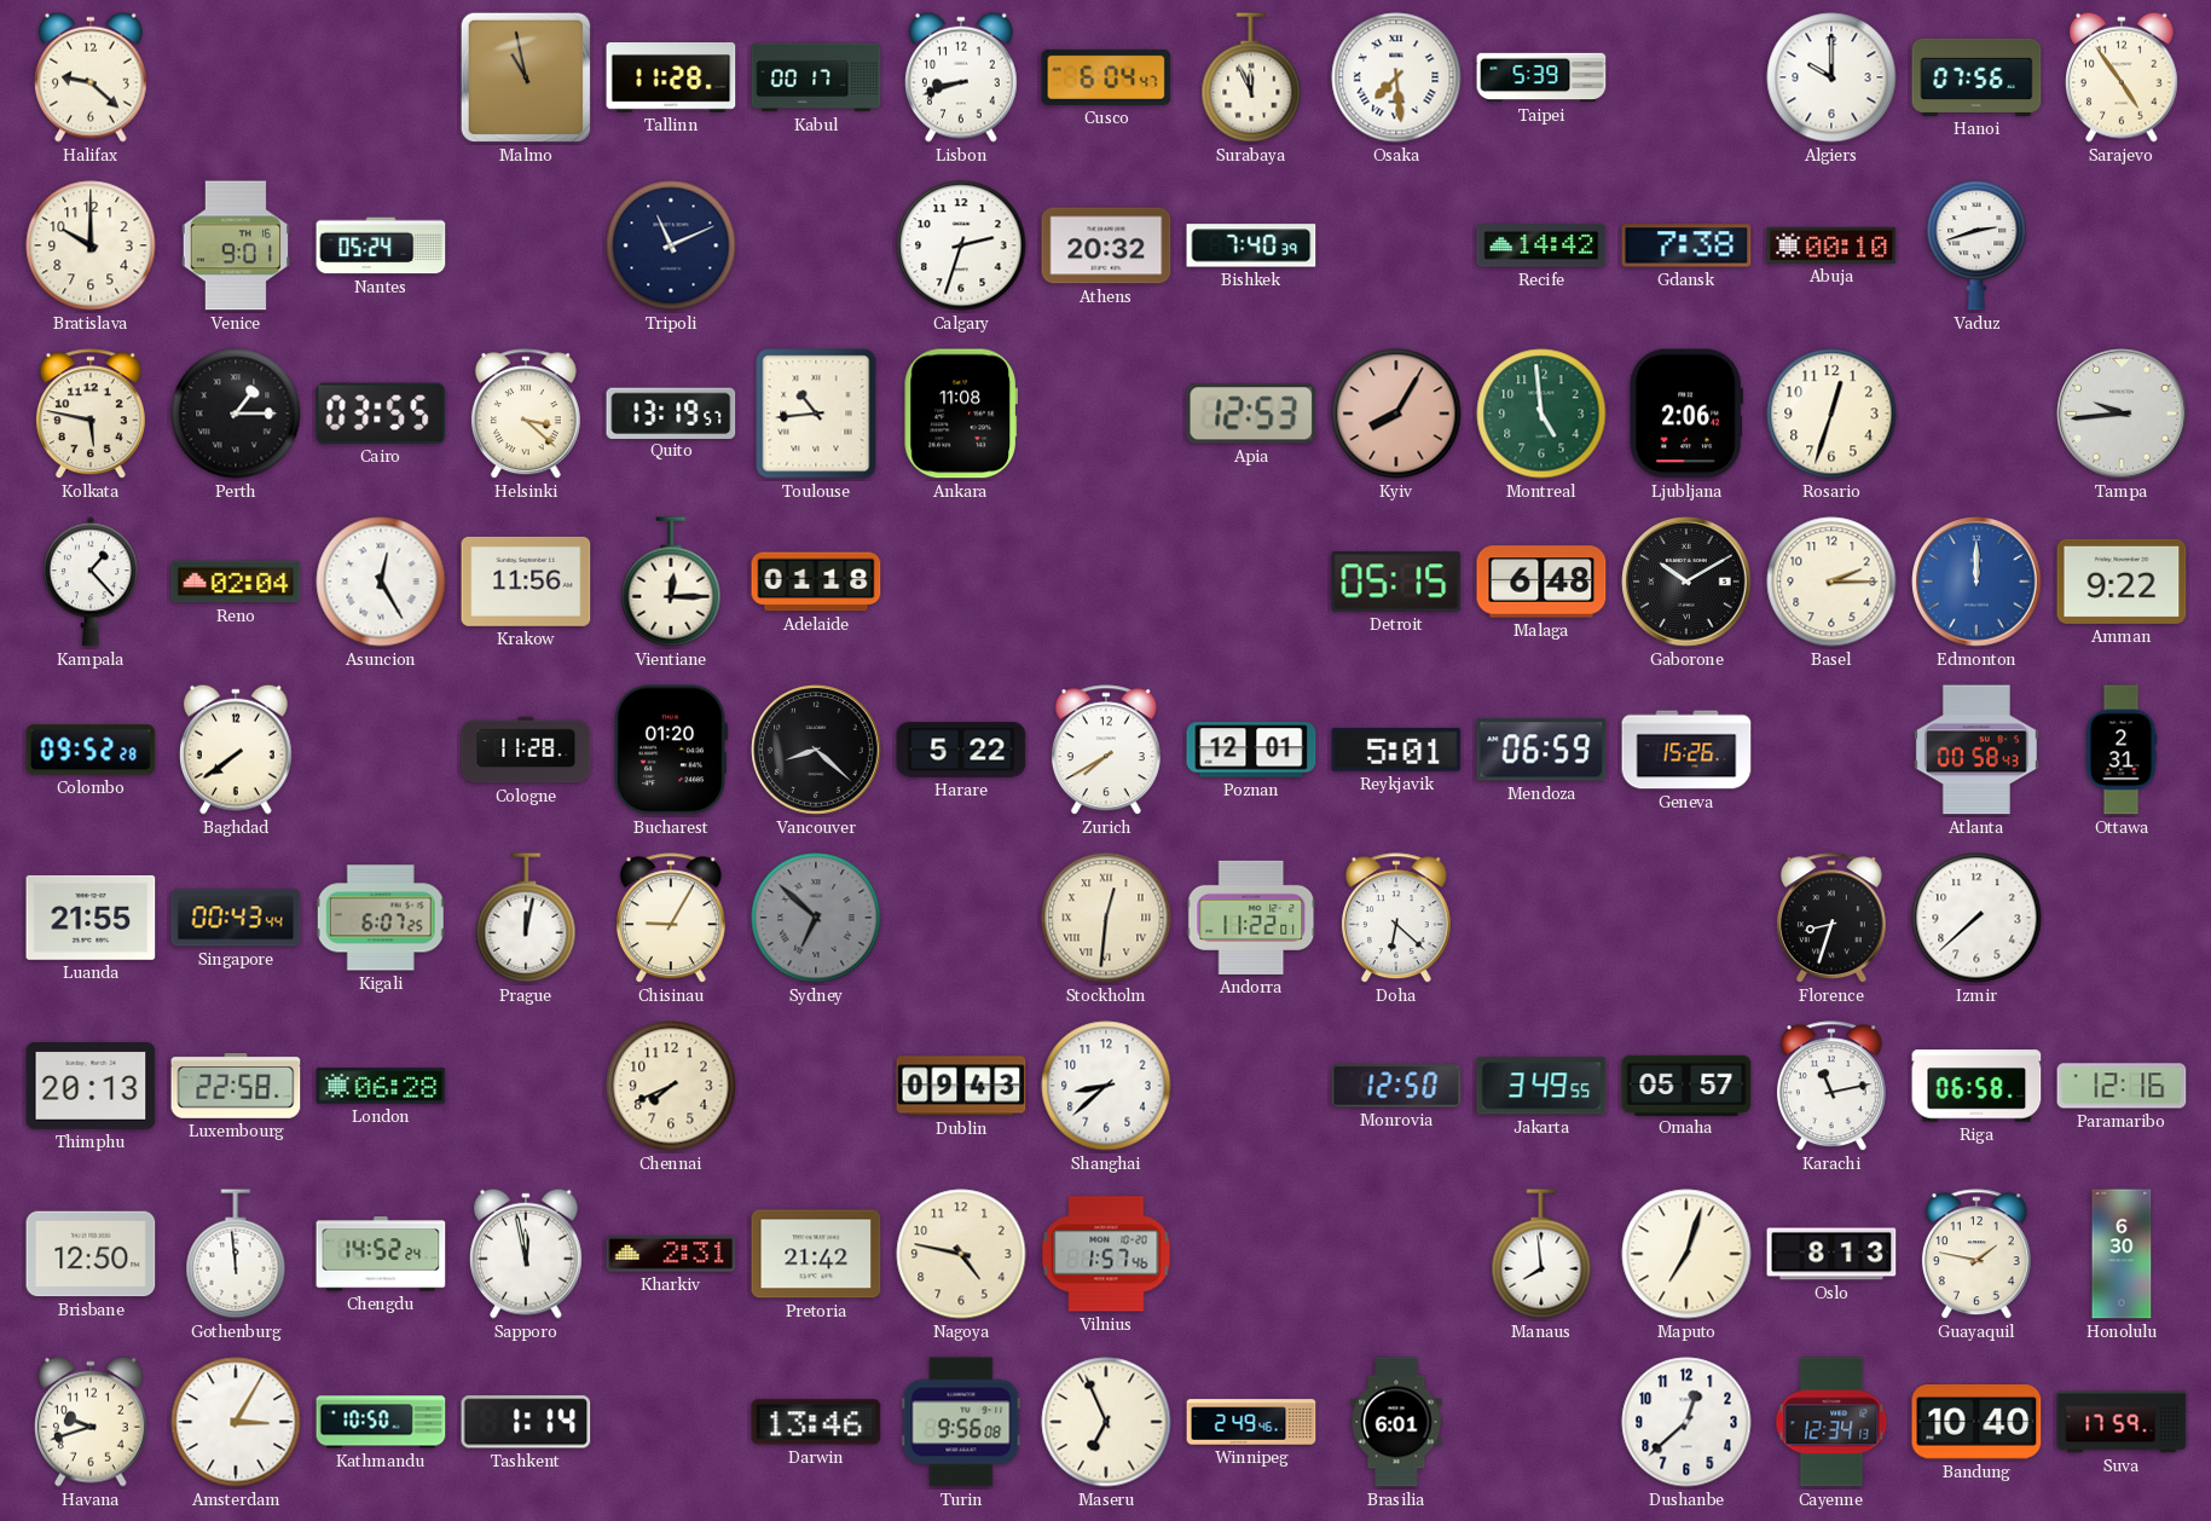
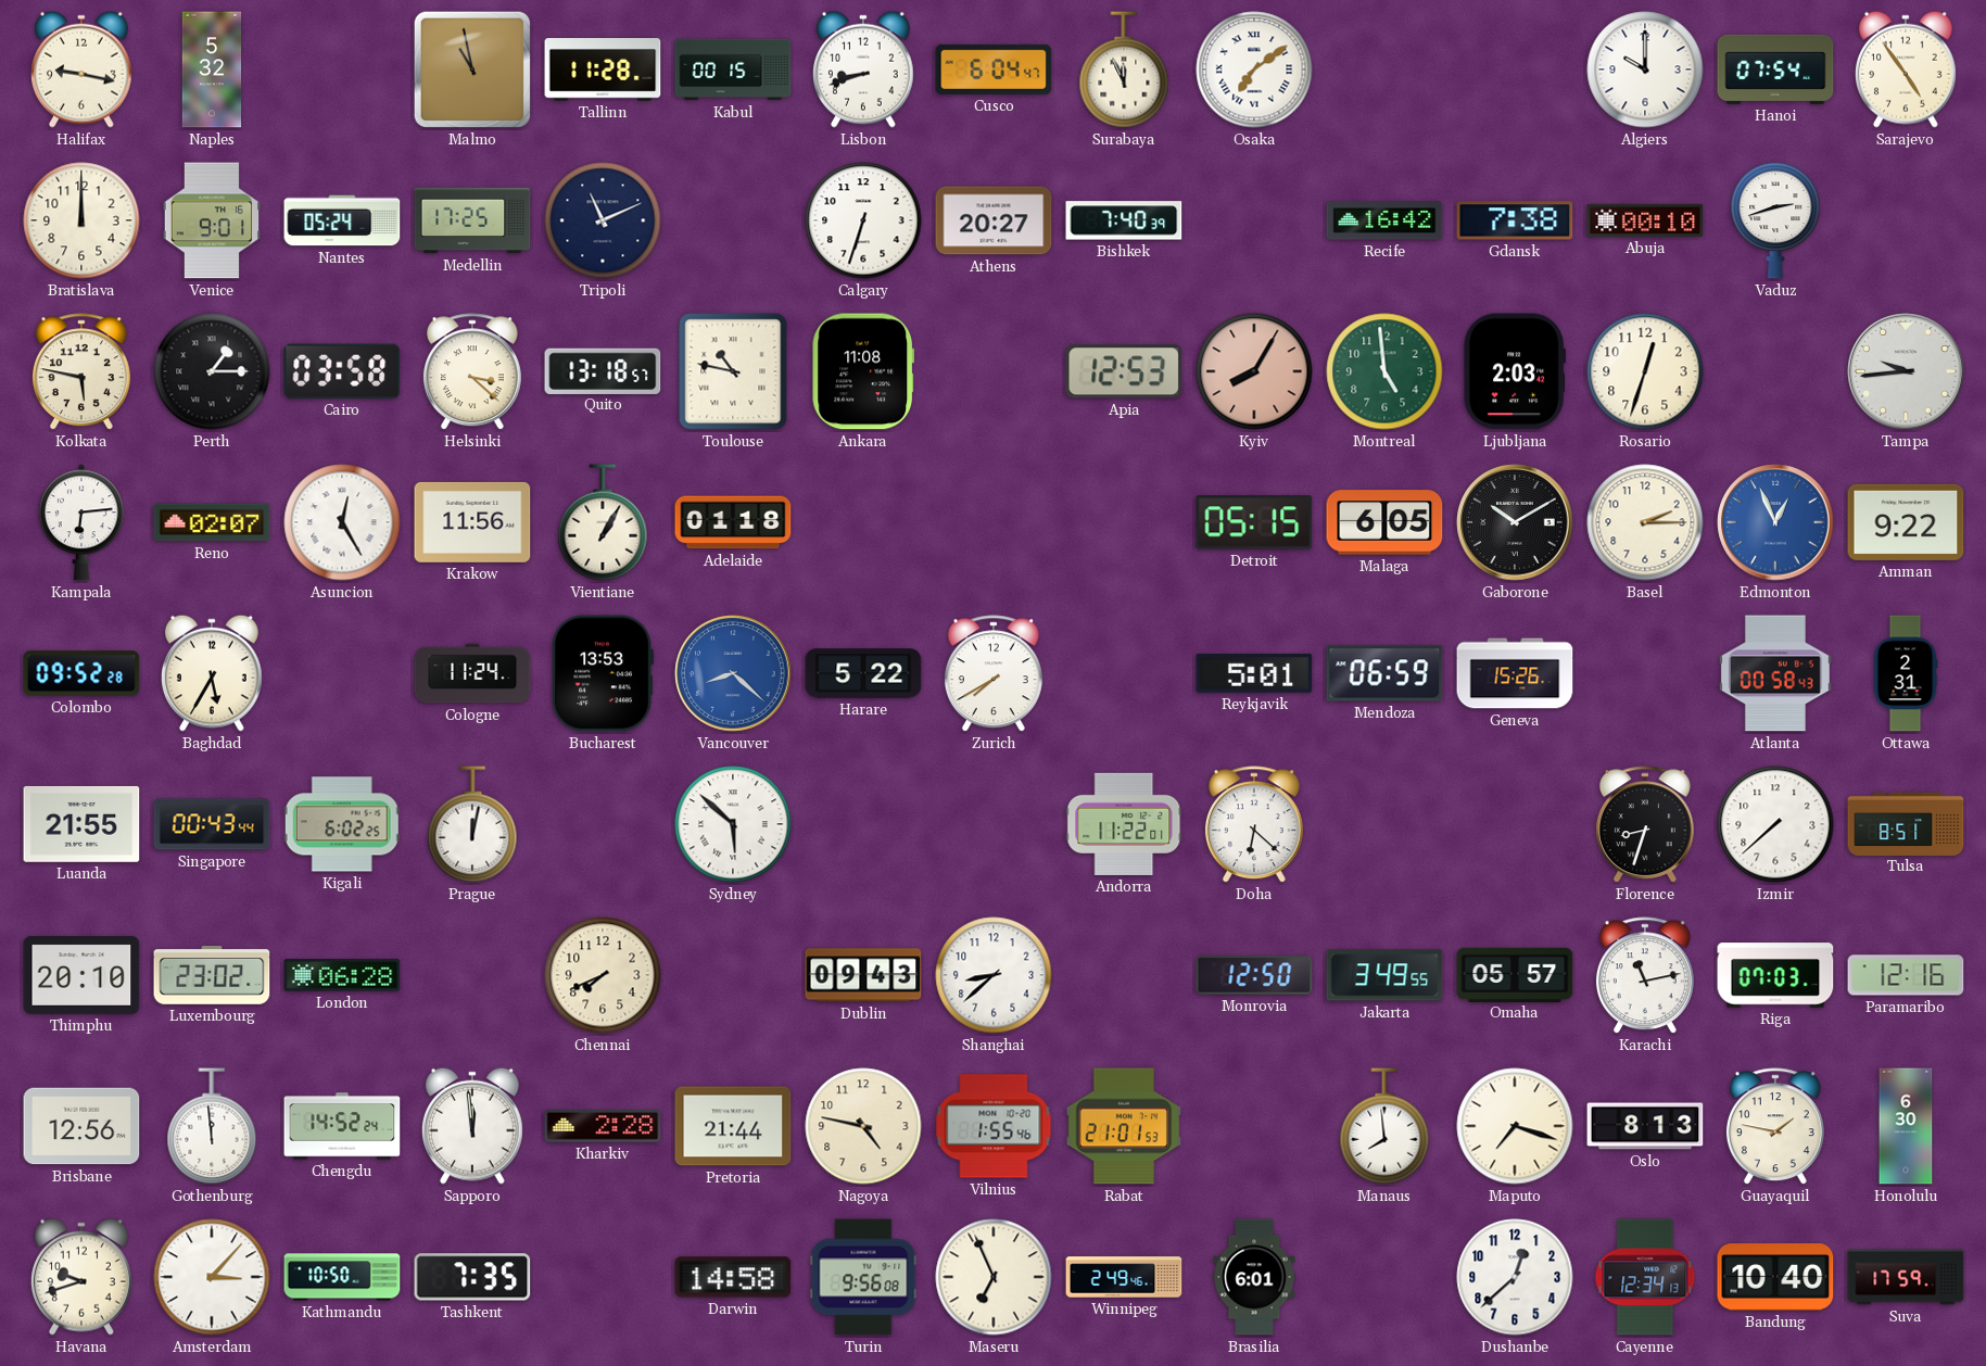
Halifax: 9:22 -> 9:17 (81, 69)
Naples: none -> 5:32 (212, 69)
Kabul: 00:17 -> 00:15 (733, 69)
Osaka: 7:29 -> 7:09 (1254, 69)
Taipei: 5:39 -> none (1541, 77)
Hanoi: 07:56 -> 07:54 (1775, 69)
Bratislava: 10:00 -> 12:00 (81, 220)
Medellin: none -> 17:25 (472, 220)
Calgary: 2:33 -> 6:33 (863, 220)
Athens: 20:32 -> 20:27 (994, 220)
Recife: 14:42 -> 16:42 (1384, 220)
Cairo: 03:55 -> 03:58 (342, 371)
Quito: 13:19 -> 13:18 (603, 370)
Toulouse: 10:44 -> 10:47 (733, 371)
Ljubljana: 2:06 -> 2:03 (1515, 371)
Kampala: 1:23 -> 6:14 (81, 522)
Reno: 02:04 -> 02:07 (212, 522)
Vientiane: 12:15 -> 1:05 (603, 522)
Malaga: 6:48 -> 6:05 (1384, 522)
Edmonton: 12:00 -> 12:56 (1775, 522)
Baghdad: 7:39 -> 5:35 (212, 673)
Cologne: 11:28 -> 11:24 (472, 673)
Bucharest: 01:20 -> 13:53 (603, 673)
Vancouver dial: black -> blue (733, 673)
Poznan: 12:01 -> none (1251, 750)
Kigali: 6:07 -> 6:02 (342, 824)
Chisinau: 9:05 -> none (671, 919)
Sydney: 6:52 -> 5:52 (733, 824)
Sydney dial: grey -> white (733, 824)
Stockholm: 12:31 -> none (1106, 918)
Tulsa: none -> 8:51 (1906, 823)
Thimphu: 20:13 -> 20:10 (81, 976)
Luxembourg: 22:58 -> 23:02 (212, 976)
Riga: 06:58 -> 07:03 (1775, 975)
Brisbane: 12:50 -> 12:56 (81, 1126)
Sapporo: 11:58 -> 11:59 (472, 1126)
Kharkiv: 2:31 -> 2:28 (603, 1126)
Pretoria: 21:42 -> 21:44 (733, 1126)
Vilnius: 1:57 -> 1:55 (994, 1126)
Rabat: none -> 21:01 (1124, 1126)
Maputo: 7:03 -> 7:18 (1515, 1126)
Amsterdam: 3:05 -> 3:07 (212, 1277)
Tashkent: 1:14 -> 7:35 (472, 1277)
Darwin: 13:46 -> 14:58 (733, 1277)
